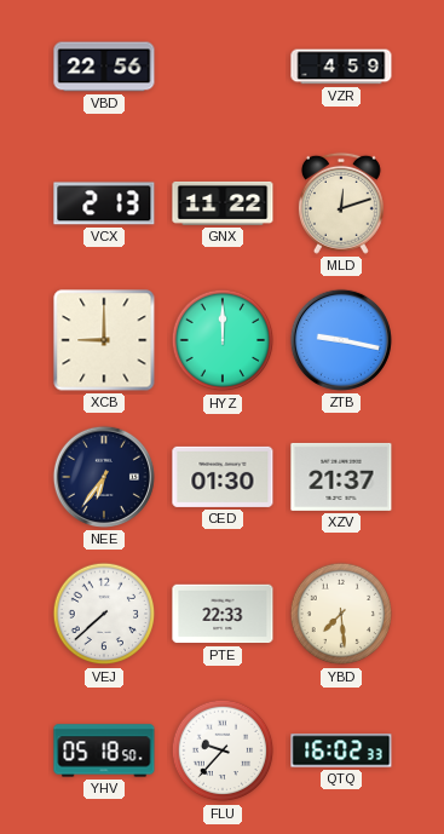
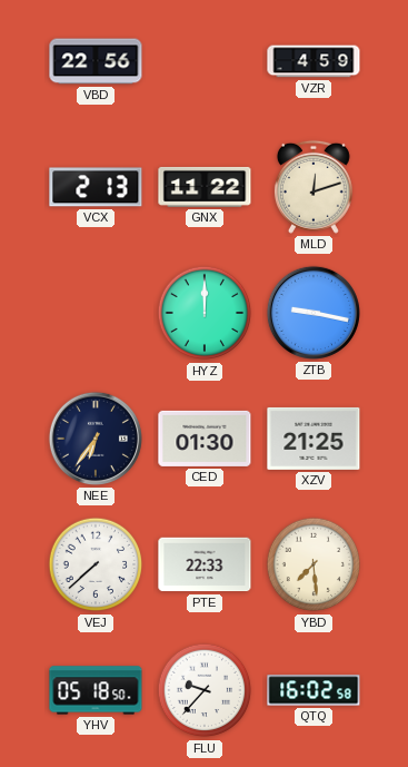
XCB: 9:00 -> none (104, 340)
XZV: 21:37 -> 21:25 (314, 439)
QTQ: 16:02:33 -> 16:02:58 (314, 690)
